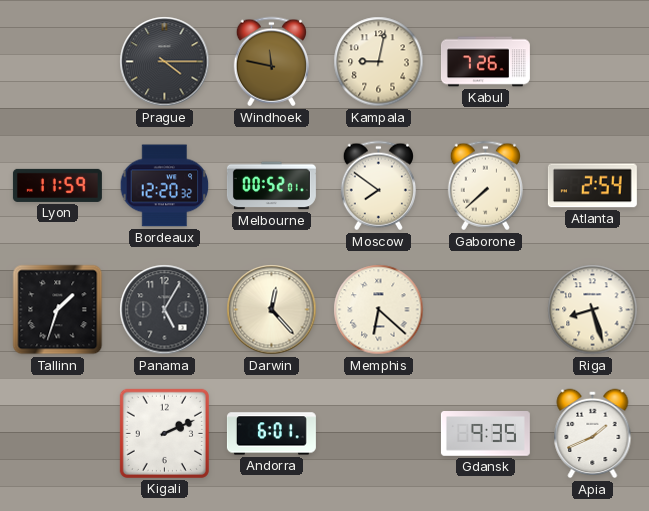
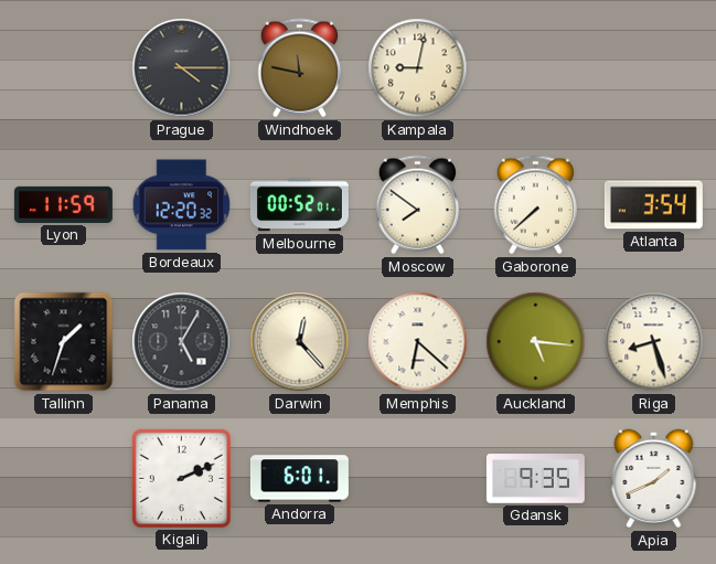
Kabul: 7:26 -> none (485, 62)
Atlanta: 2:54 -> 3:54 (653, 205)
Auckland: none -> 5:16 (536, 342)
